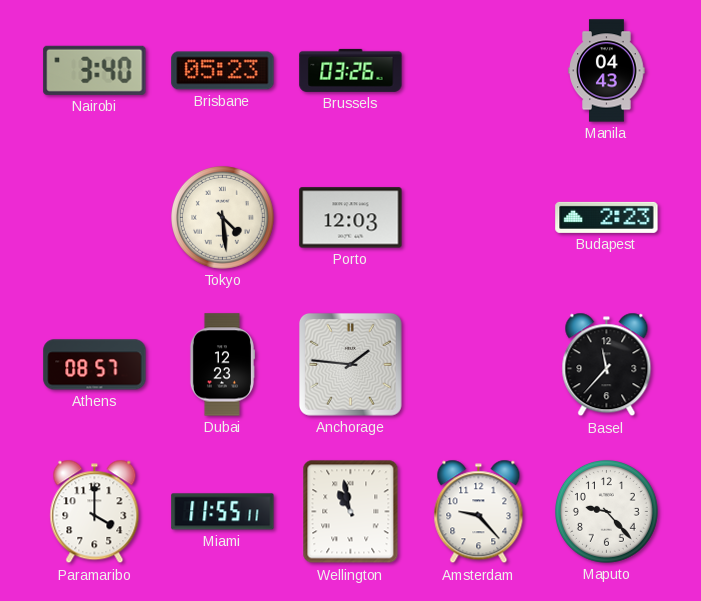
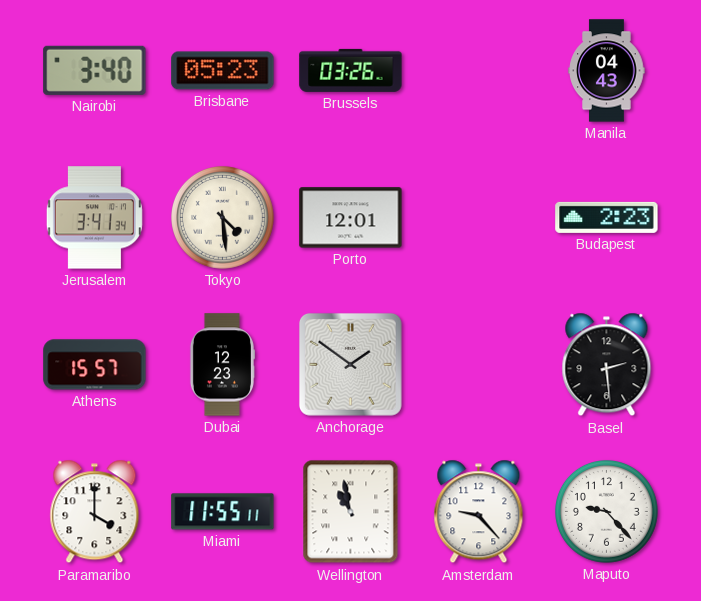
Jerusalem: none -> 3:41 (94, 218)
Porto: 12:03 -> 12:01 (351, 218)
Athens: 08:57 -> 15:57 (95, 365)
Anchorage: 1:46 -> 1:51 (350, 364)
Basel: 11:37 -> 2:29 (607, 365)
